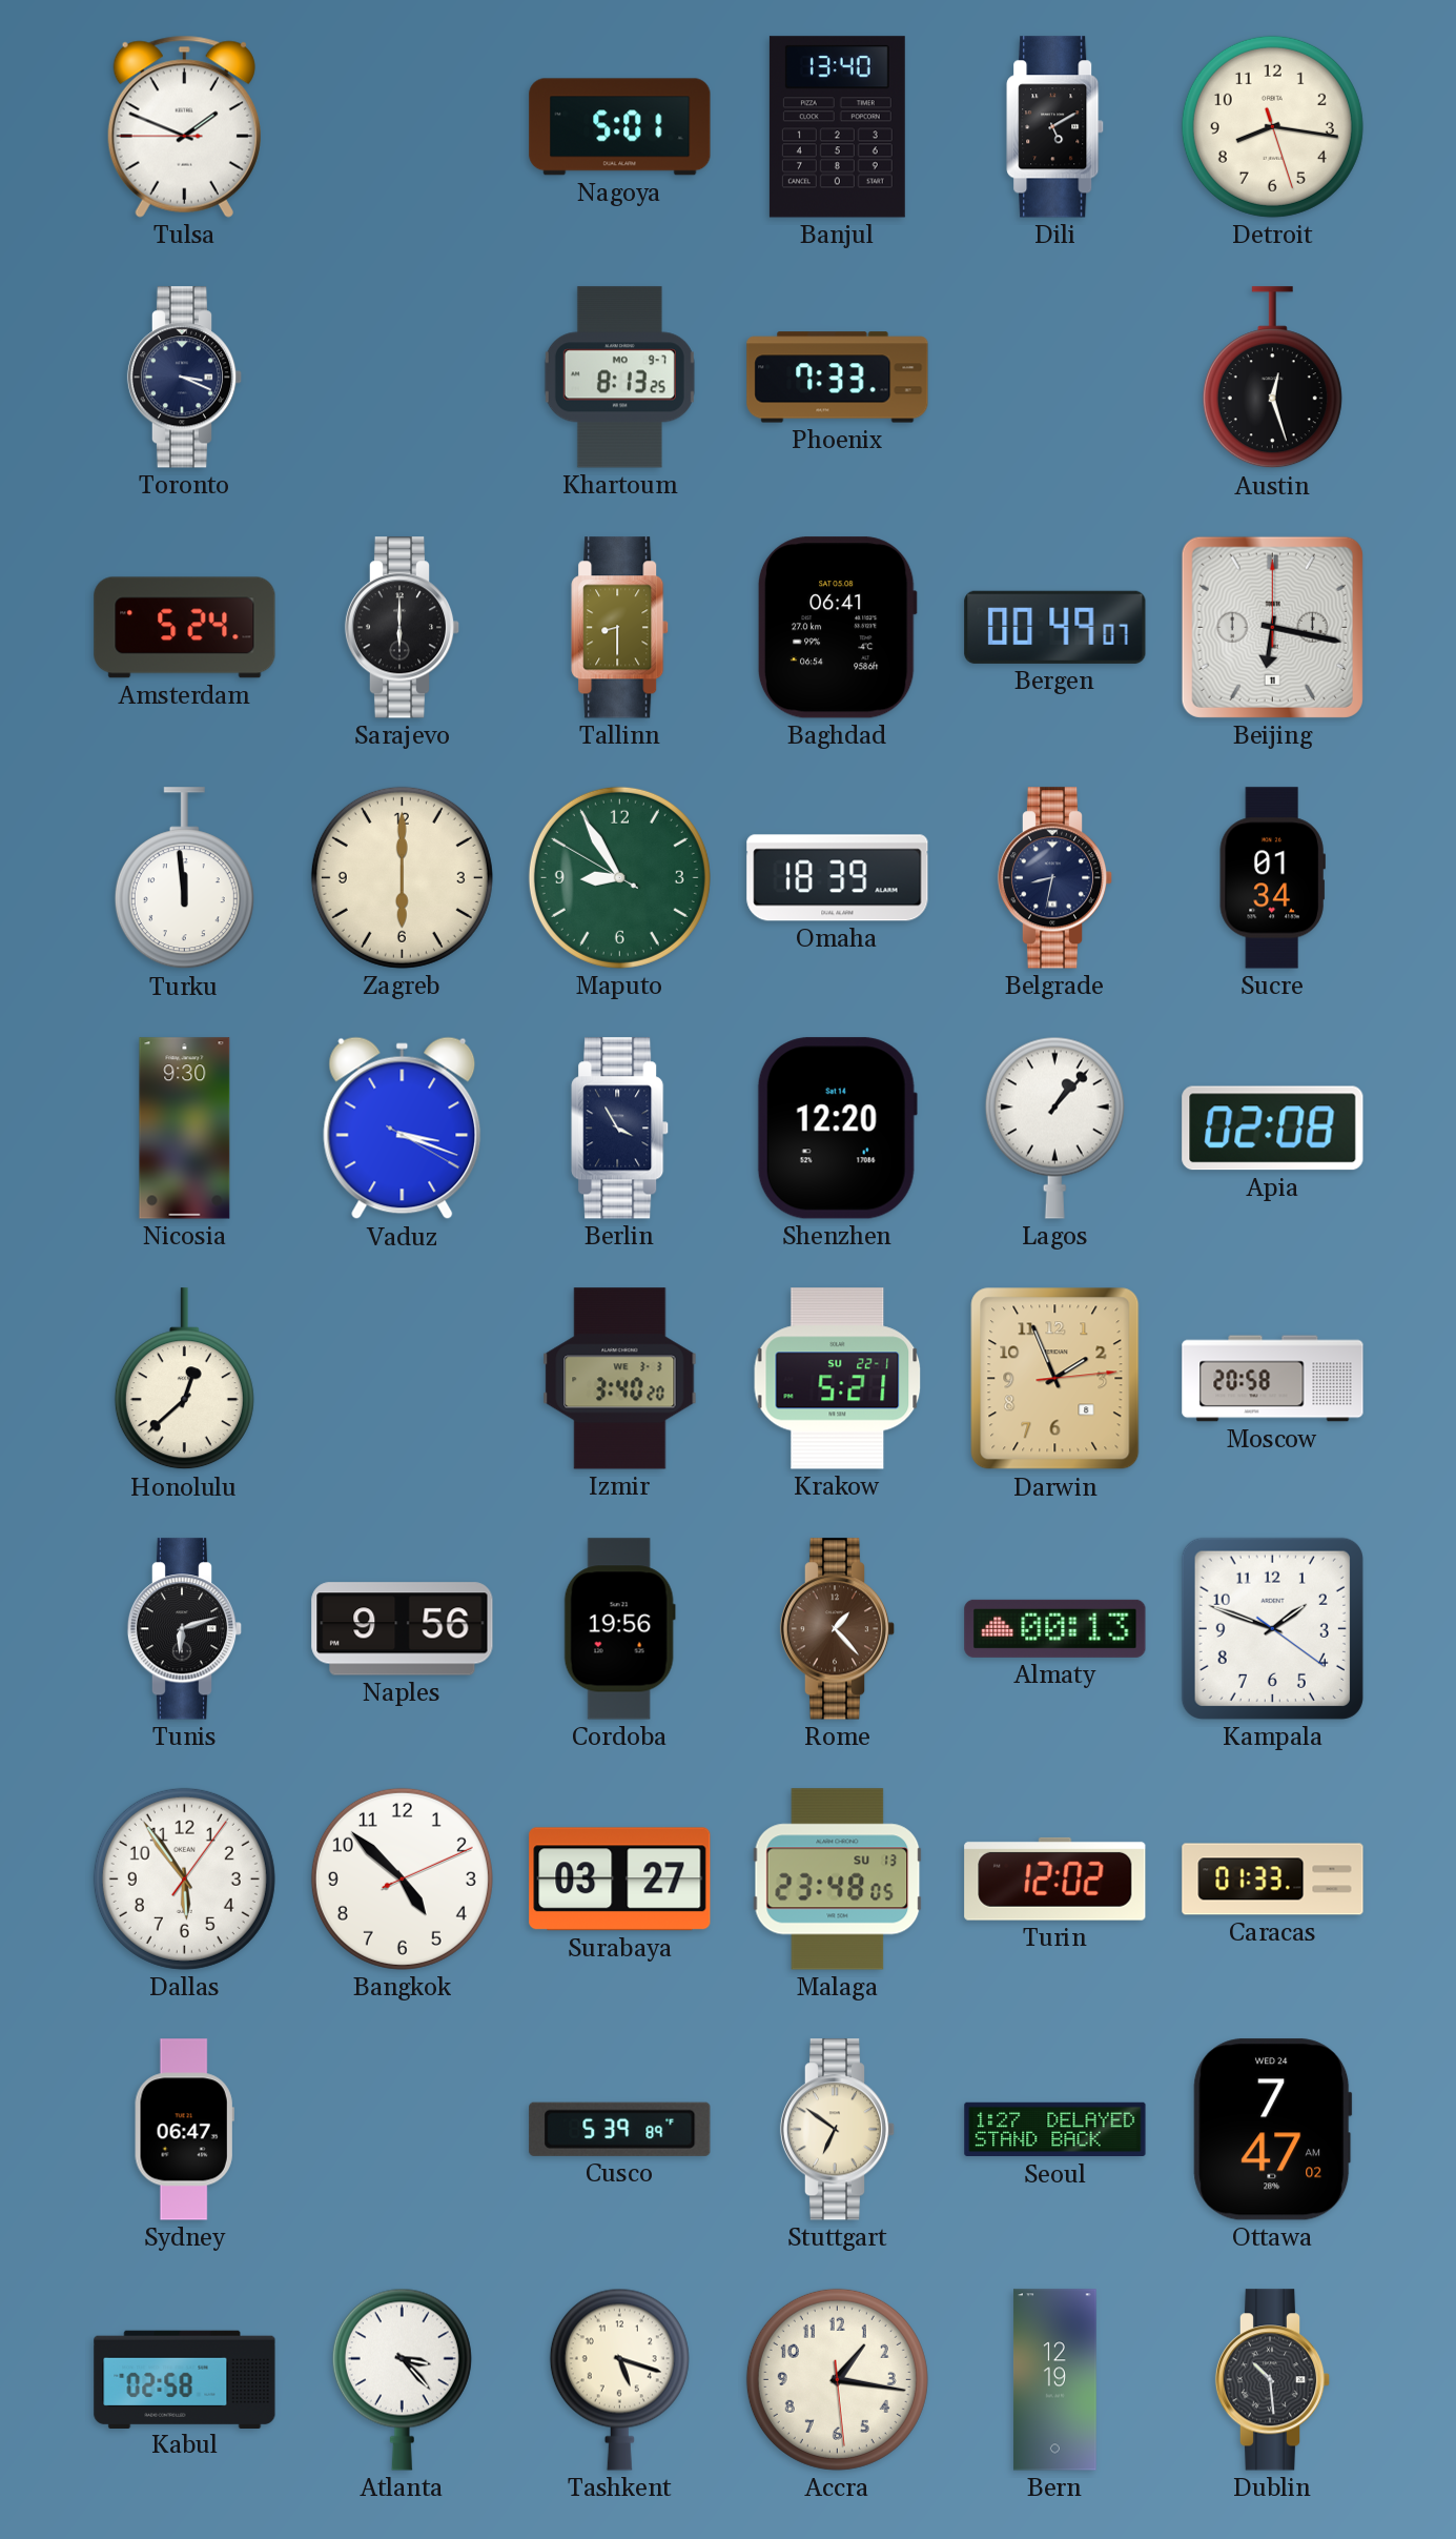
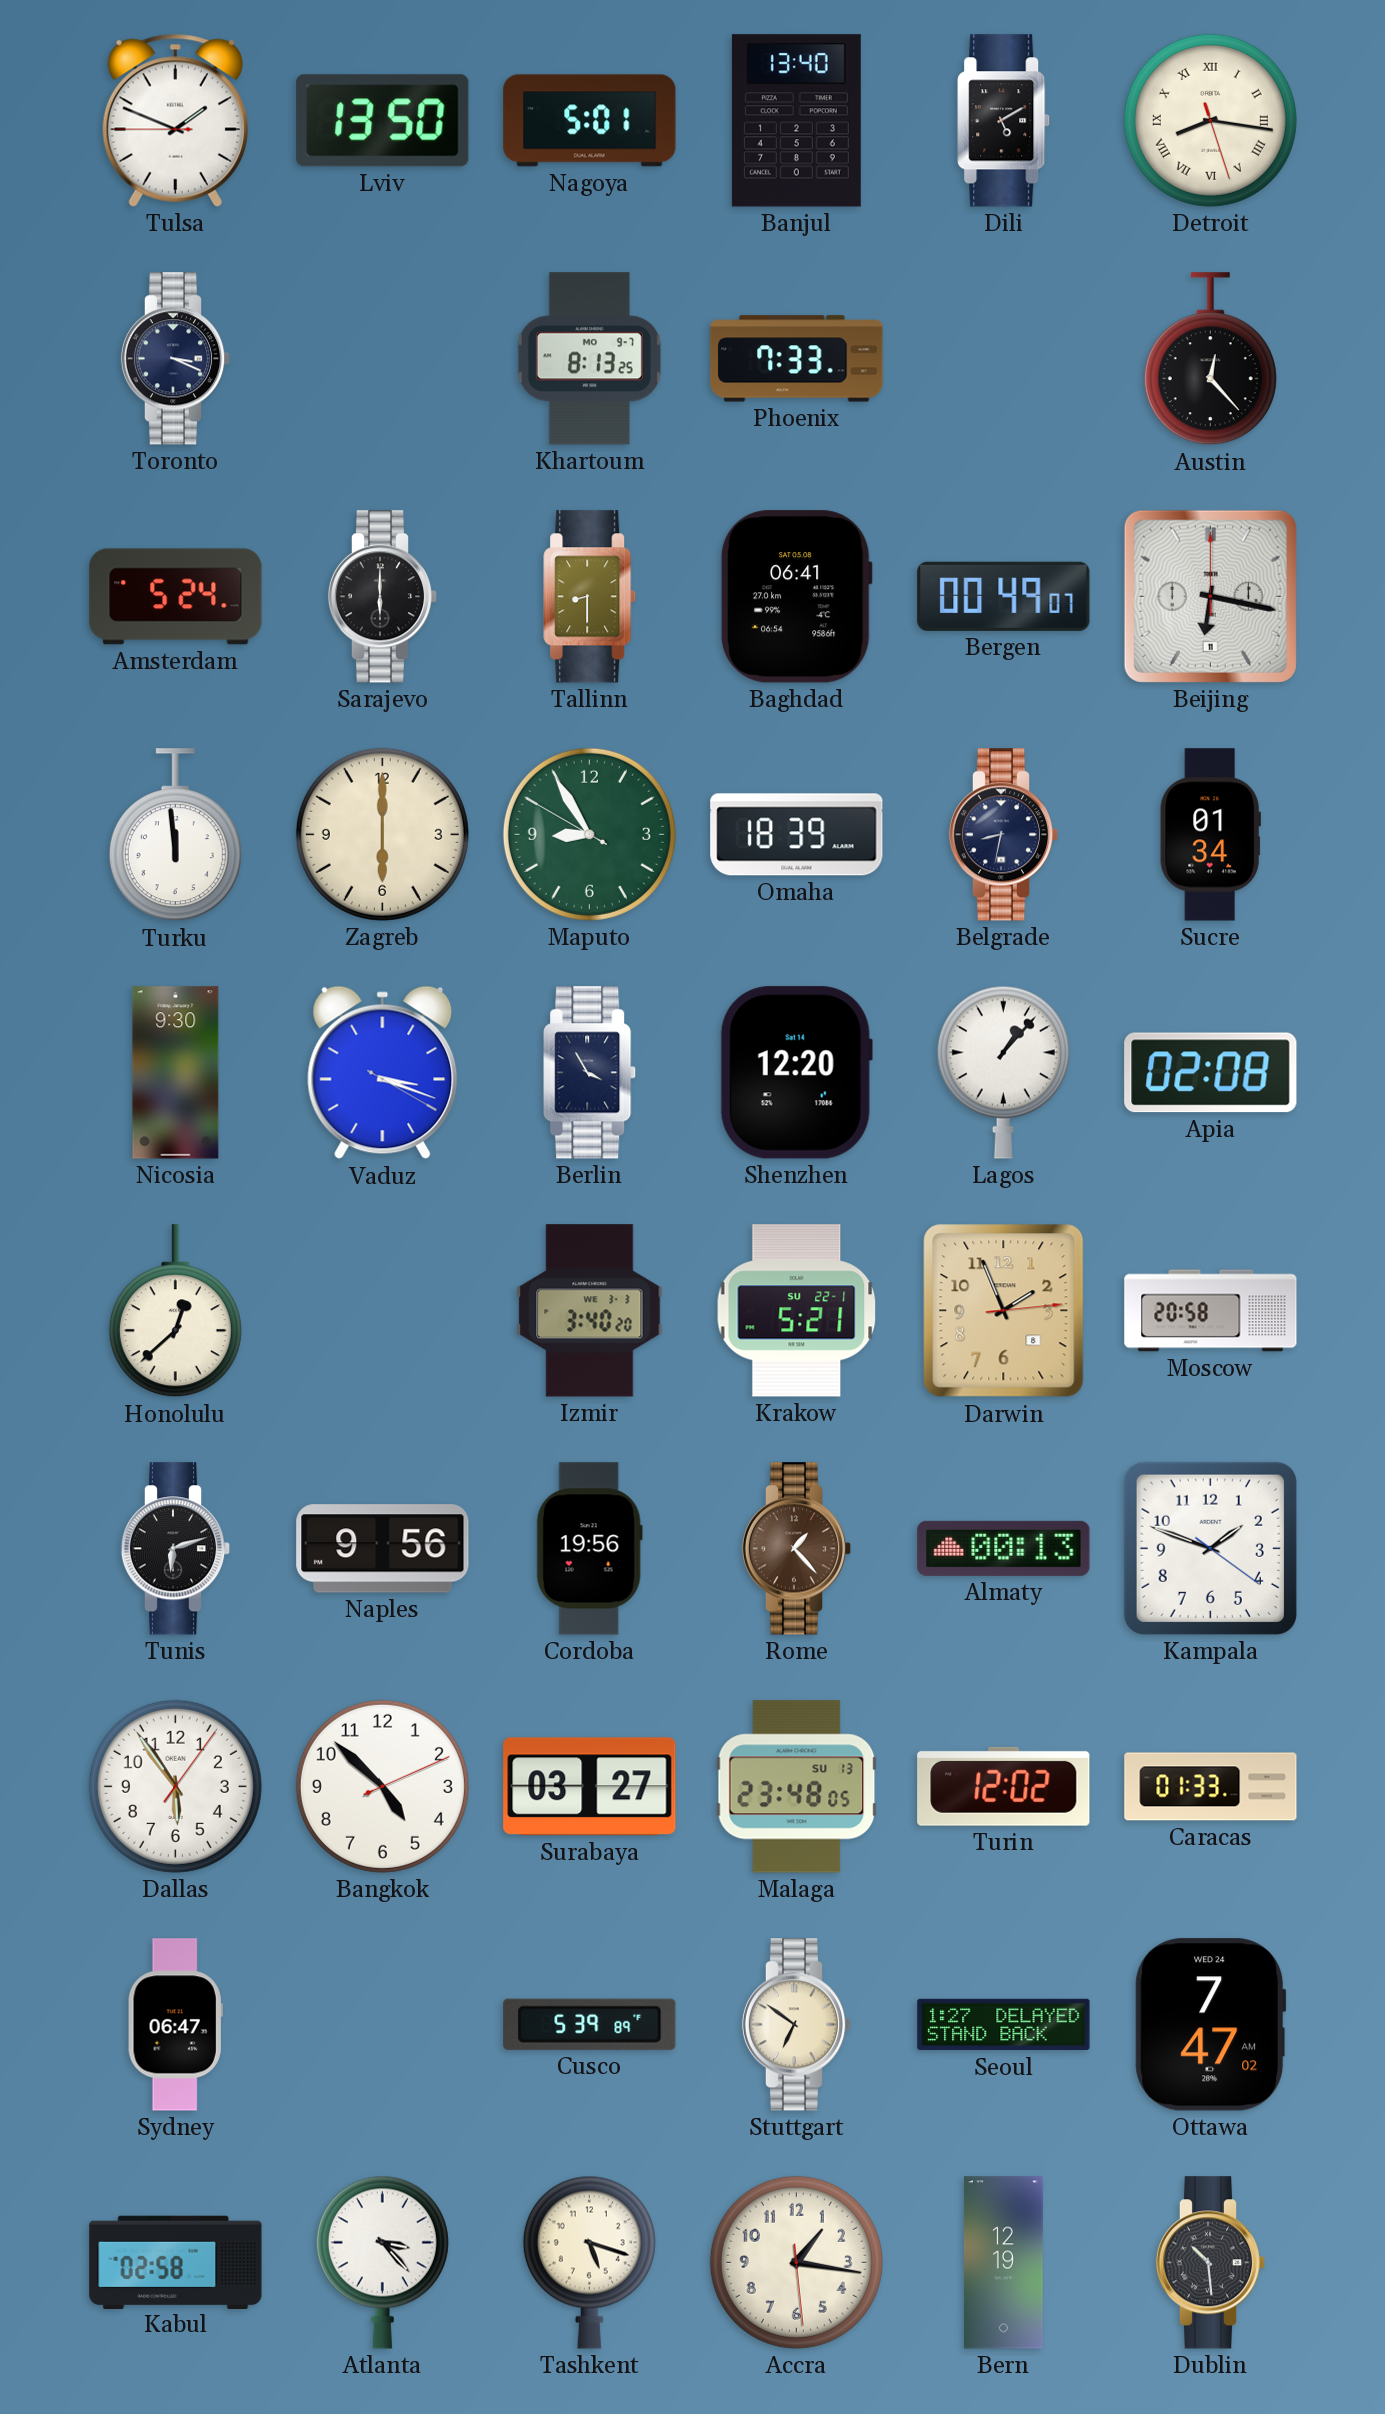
Lviv: none -> 13:50 (383, 121)
Detroit numerals: Arabic -> Roman (1210, 120)
Austin: 12:27 -> 12:23 (1210, 359)
